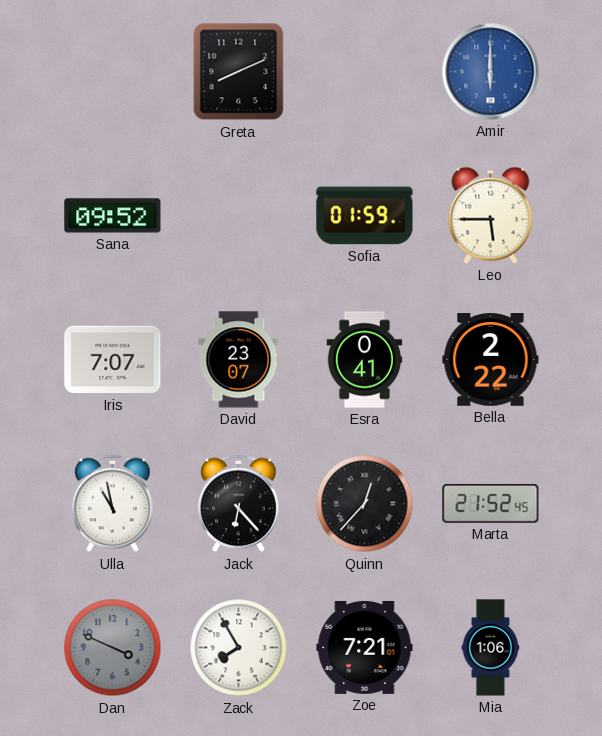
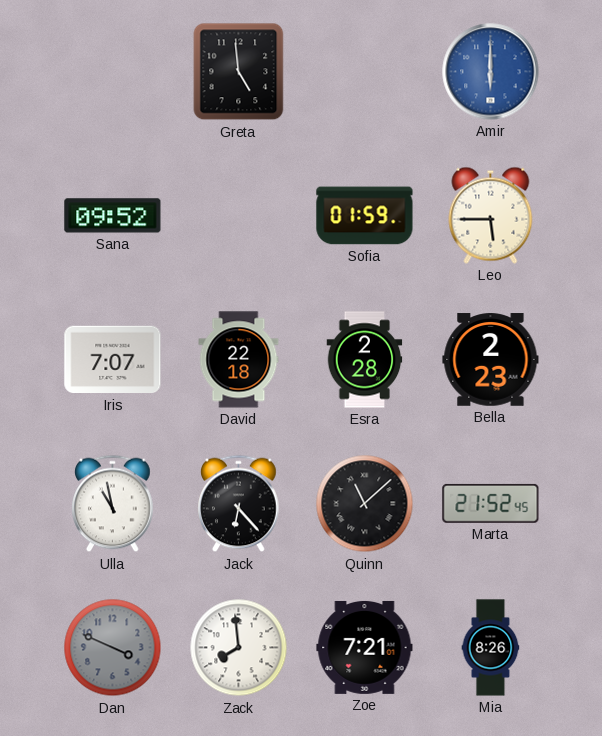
Greta: 8:11 -> 4:59 (239, 72)
David: 23:07 -> 22:18 (239, 360)
Esra: 0:41 -> 2:28 (365, 360)
Bella: 2:22 -> 2:23 (491, 360)
Quinn: 12:37 -> 11:08 (365, 504)
Zack: 7:55 -> 7:59 (239, 648)
Mia: 1:06 -> 8:26 (491, 648)
